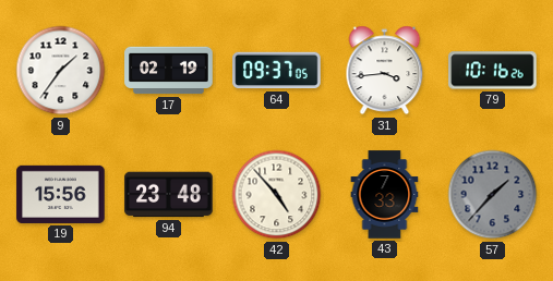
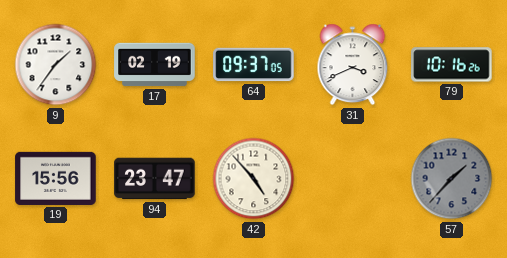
31: 3:44 -> 3:41 (353, 65)
94: 23:48 -> 23:47 (155, 179)
43: 7:33 -> none (385, 195)
